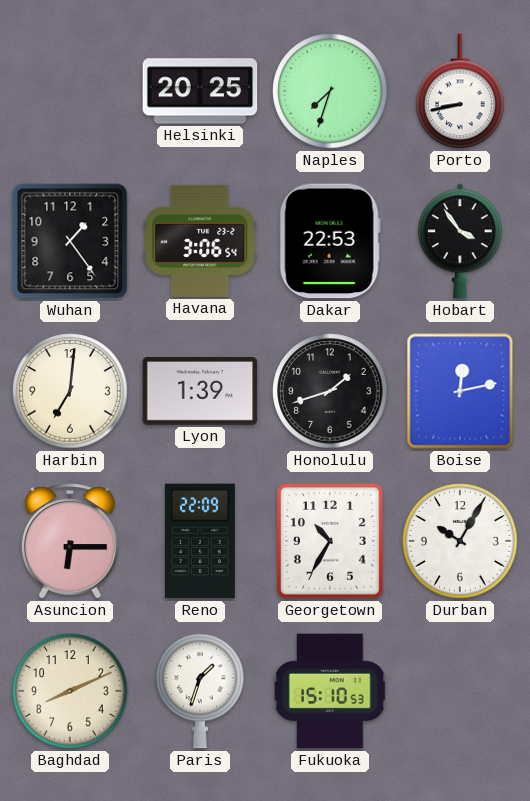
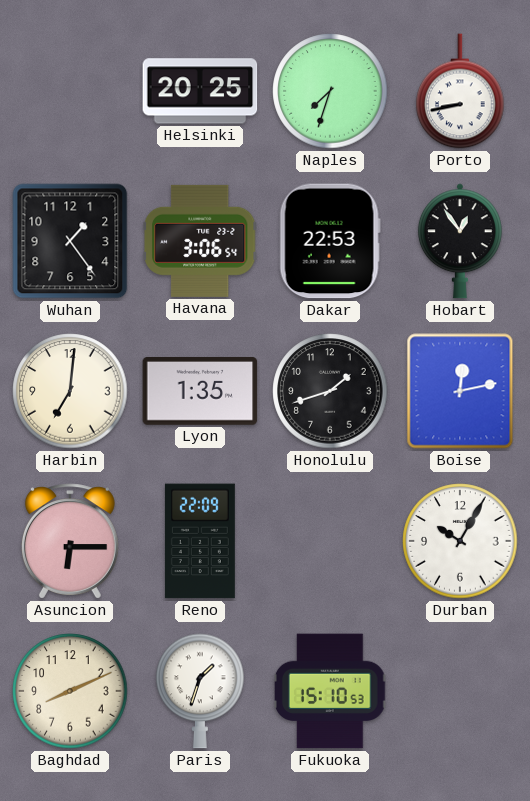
Hobart: 3:54 -> 12:54 (460, 241)
Lyon: 1:39 -> 1:35 (200, 392)
Georgetown: 10:35 -> none (330, 541)
